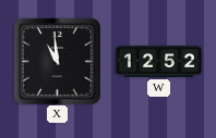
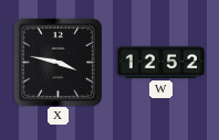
X: 10:59 -> 3:47 (58, 62)
